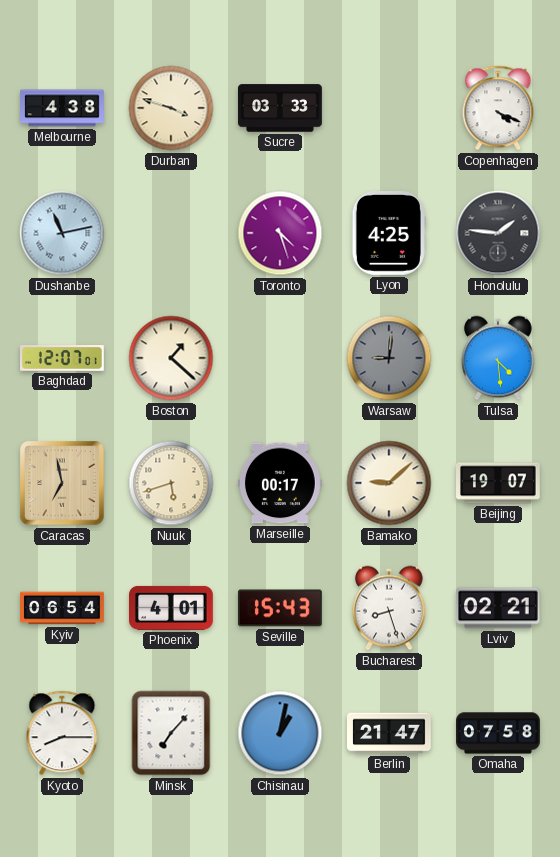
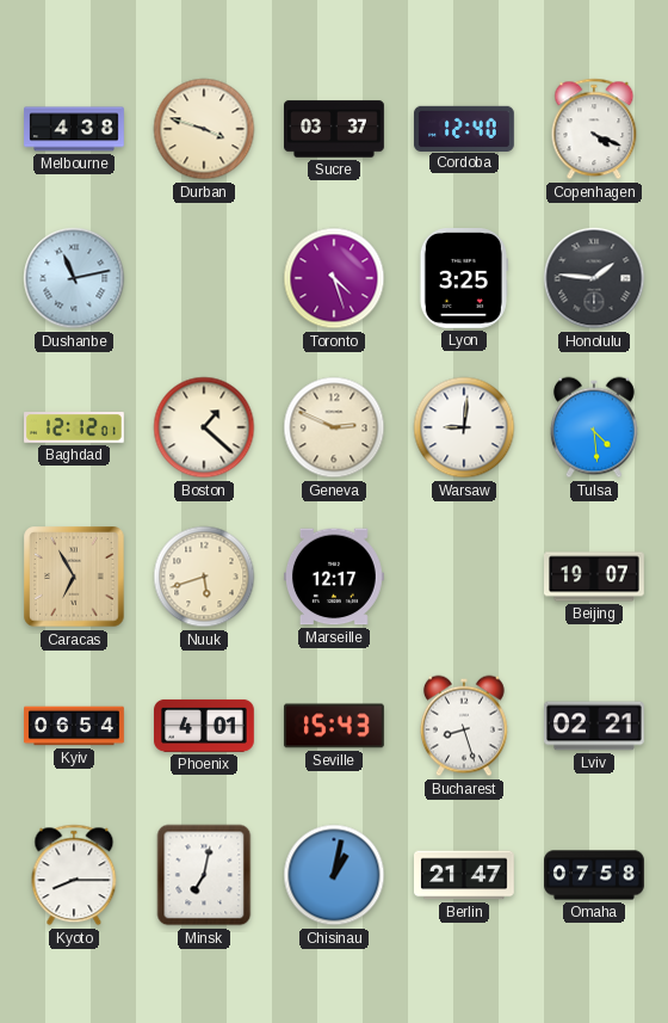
Sucre: 03:33 -> 03:37 (334, 129)
Cordoba: none -> 12:40 (465, 128)
Lyon: 4:25 -> 3:25 (464, 279)
Baghdad: 12:07 -> 12:12 (75, 427)
Geneva: none -> 2:49 (334, 427)
Warsaw dial: grey -> white (464, 427)
Caracas: 6:58 -> 6:55 (74, 577)
Marseille: 00:17 -> 12:17 (335, 577)
Bamako: 9:08 -> none (389, 483)
Minsk: 7:07 -> 7:02 (204, 875)
